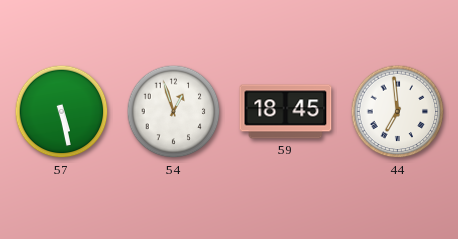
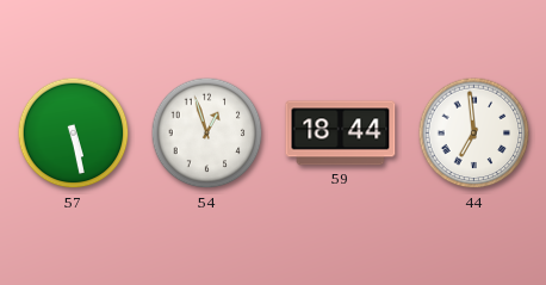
59: 18:45 -> 18:44 (341, 134)
